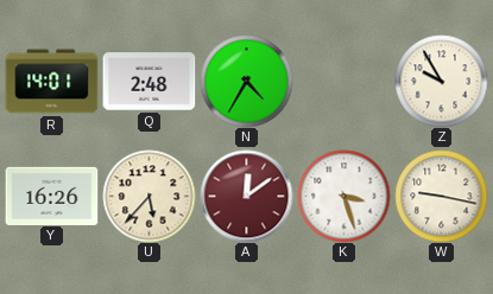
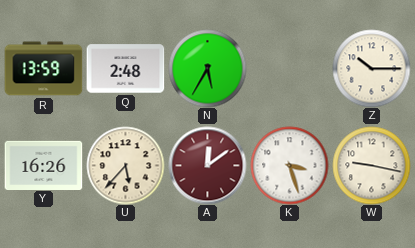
R: 14:01 -> 13:59 (43, 69)
N: 4:35 -> 5:35 (207, 68)
Z: 9:55 -> 10:15 (371, 68)
